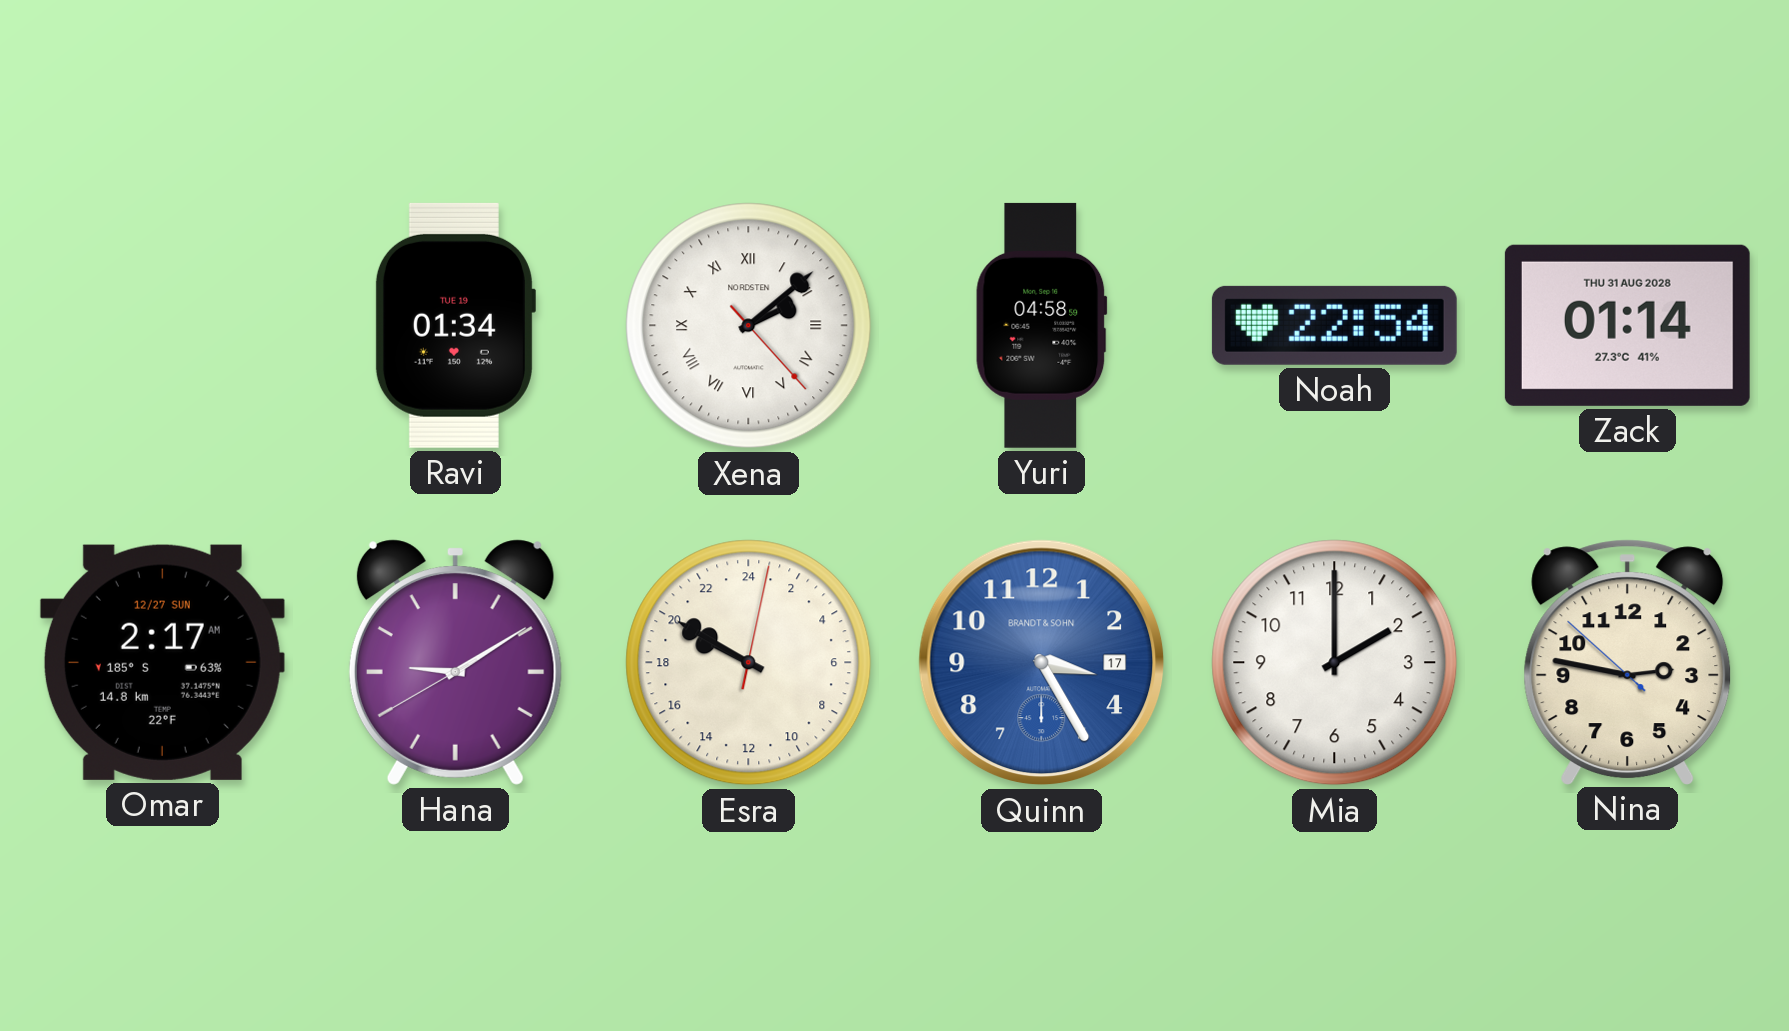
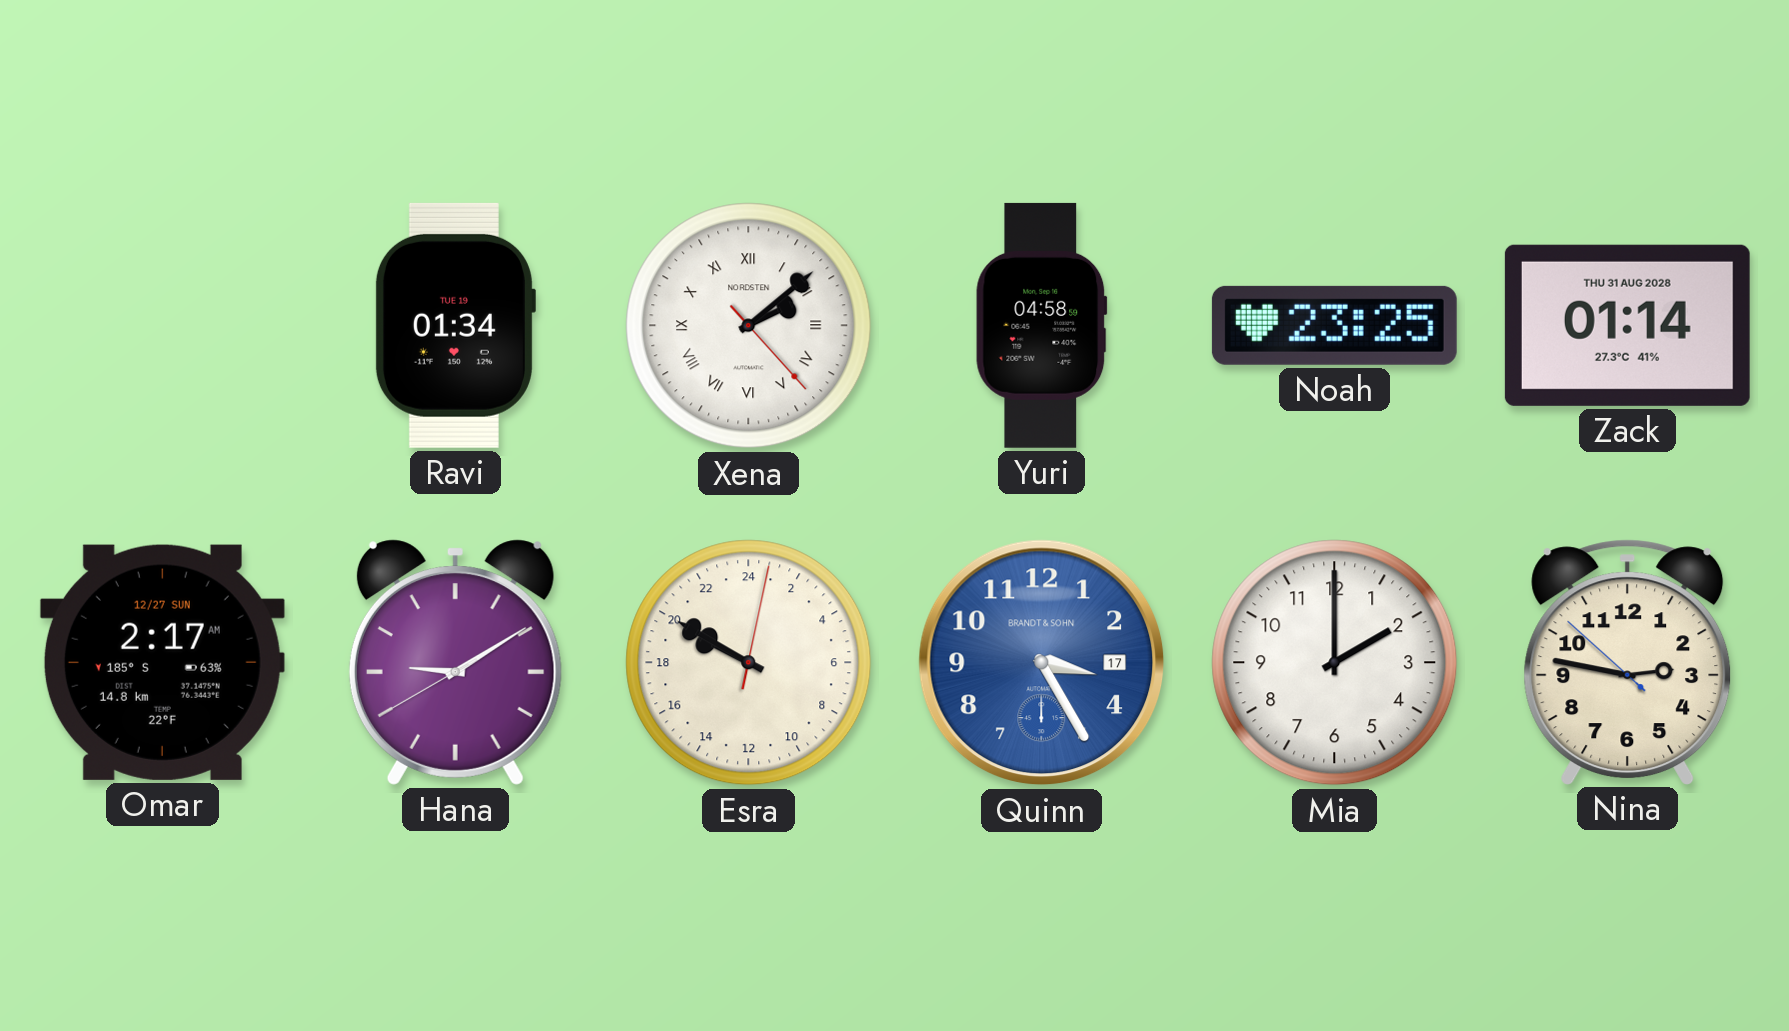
Noah: 22:54 -> 23:25 (1334, 325)
